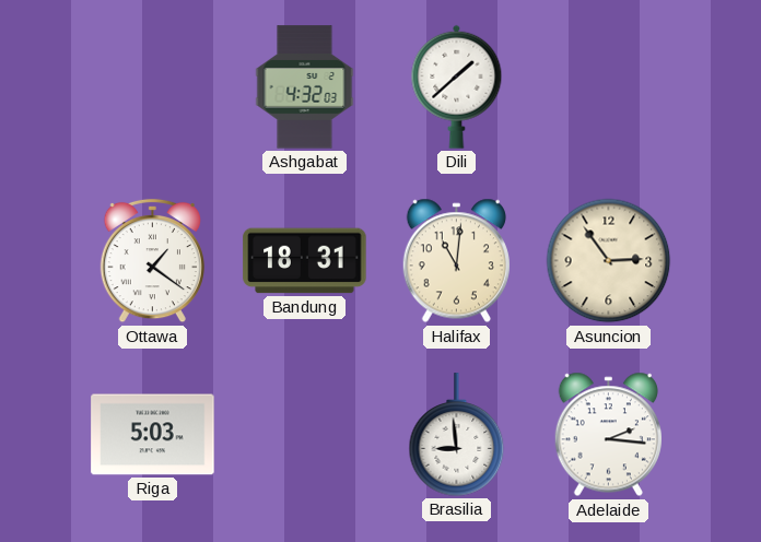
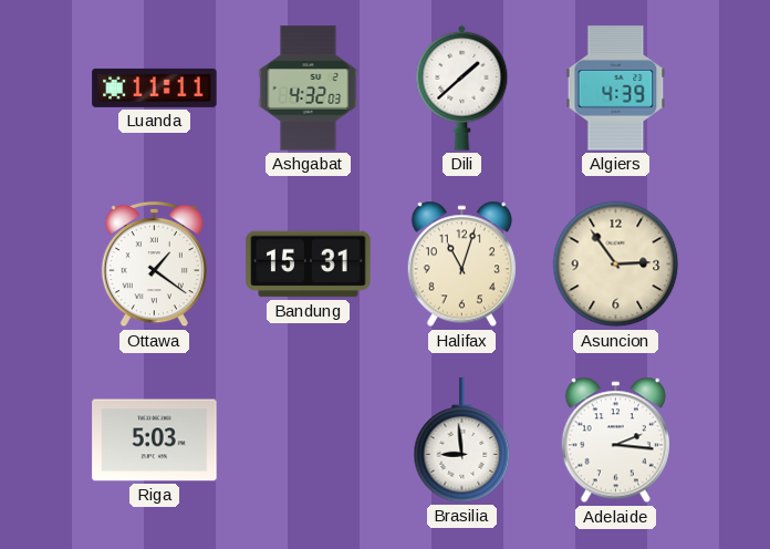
Luanda: none -> 11:11 (155, 87)
Algiers: none -> 4:39 (616, 89)
Bandung: 18:31 -> 15:31 (309, 265)
Halifax: 11:01 -> 11:03 (461, 265)
